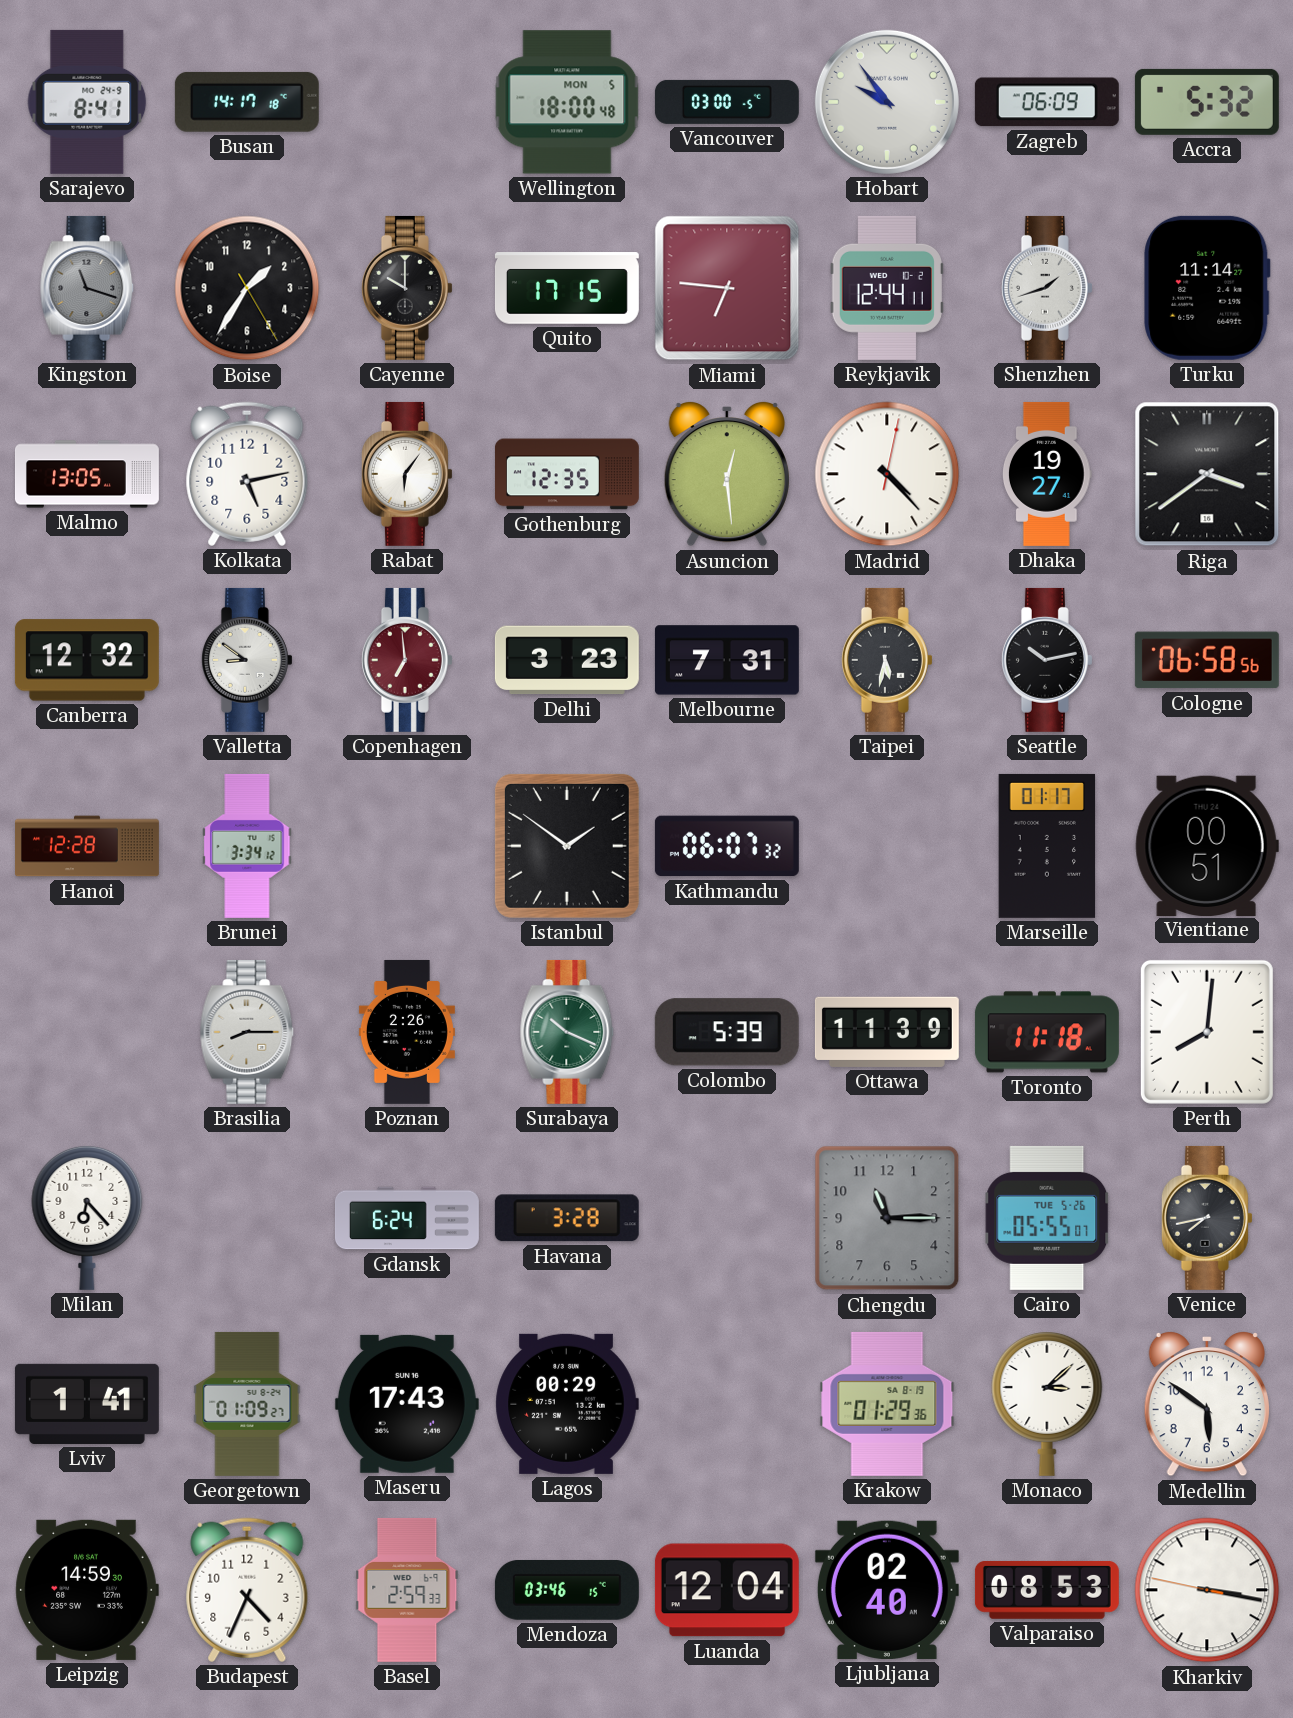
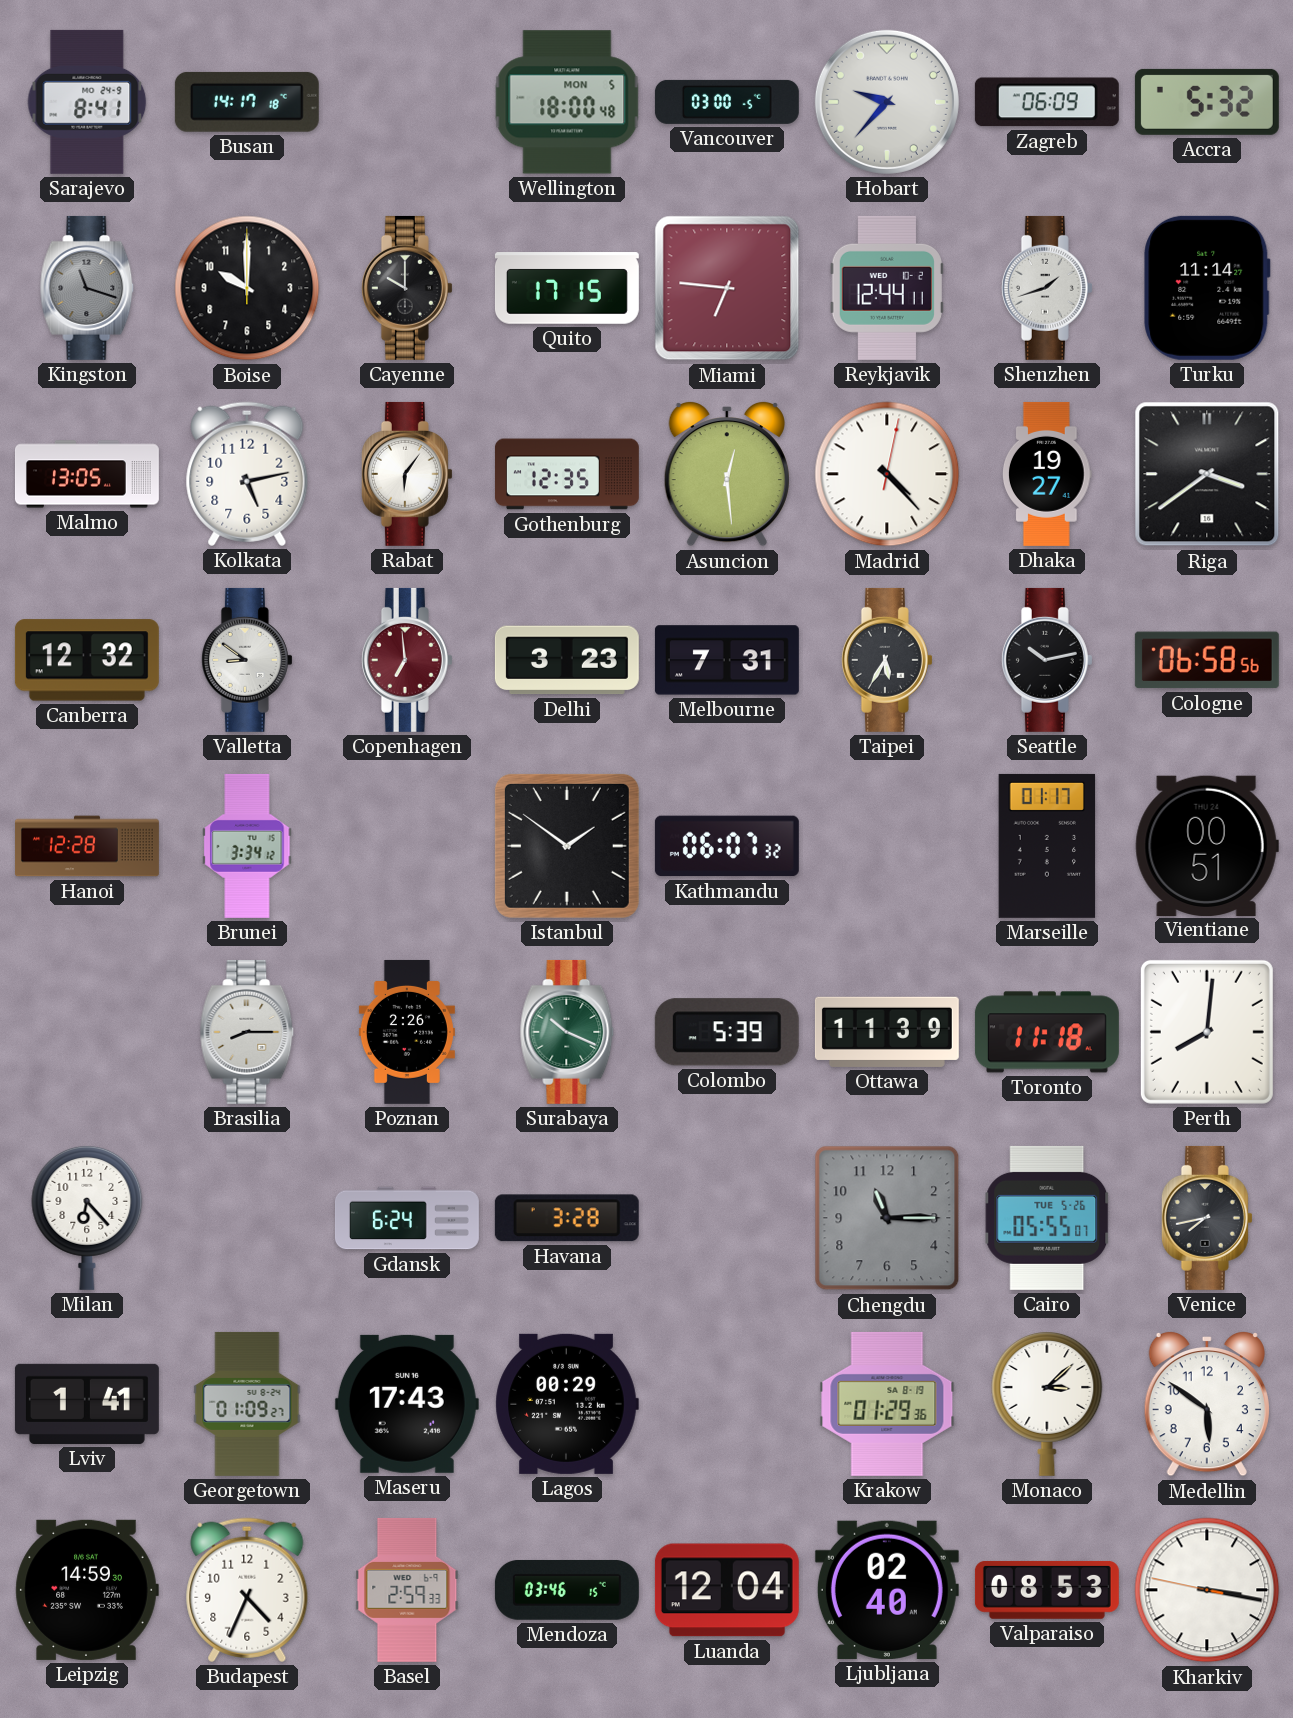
Hobart: 9:54 -> 9:37 (887, 102)
Boise: 1:35 -> 10:00 (247, 288)
Taipei: 5:32 -> 5:35 (887, 660)
